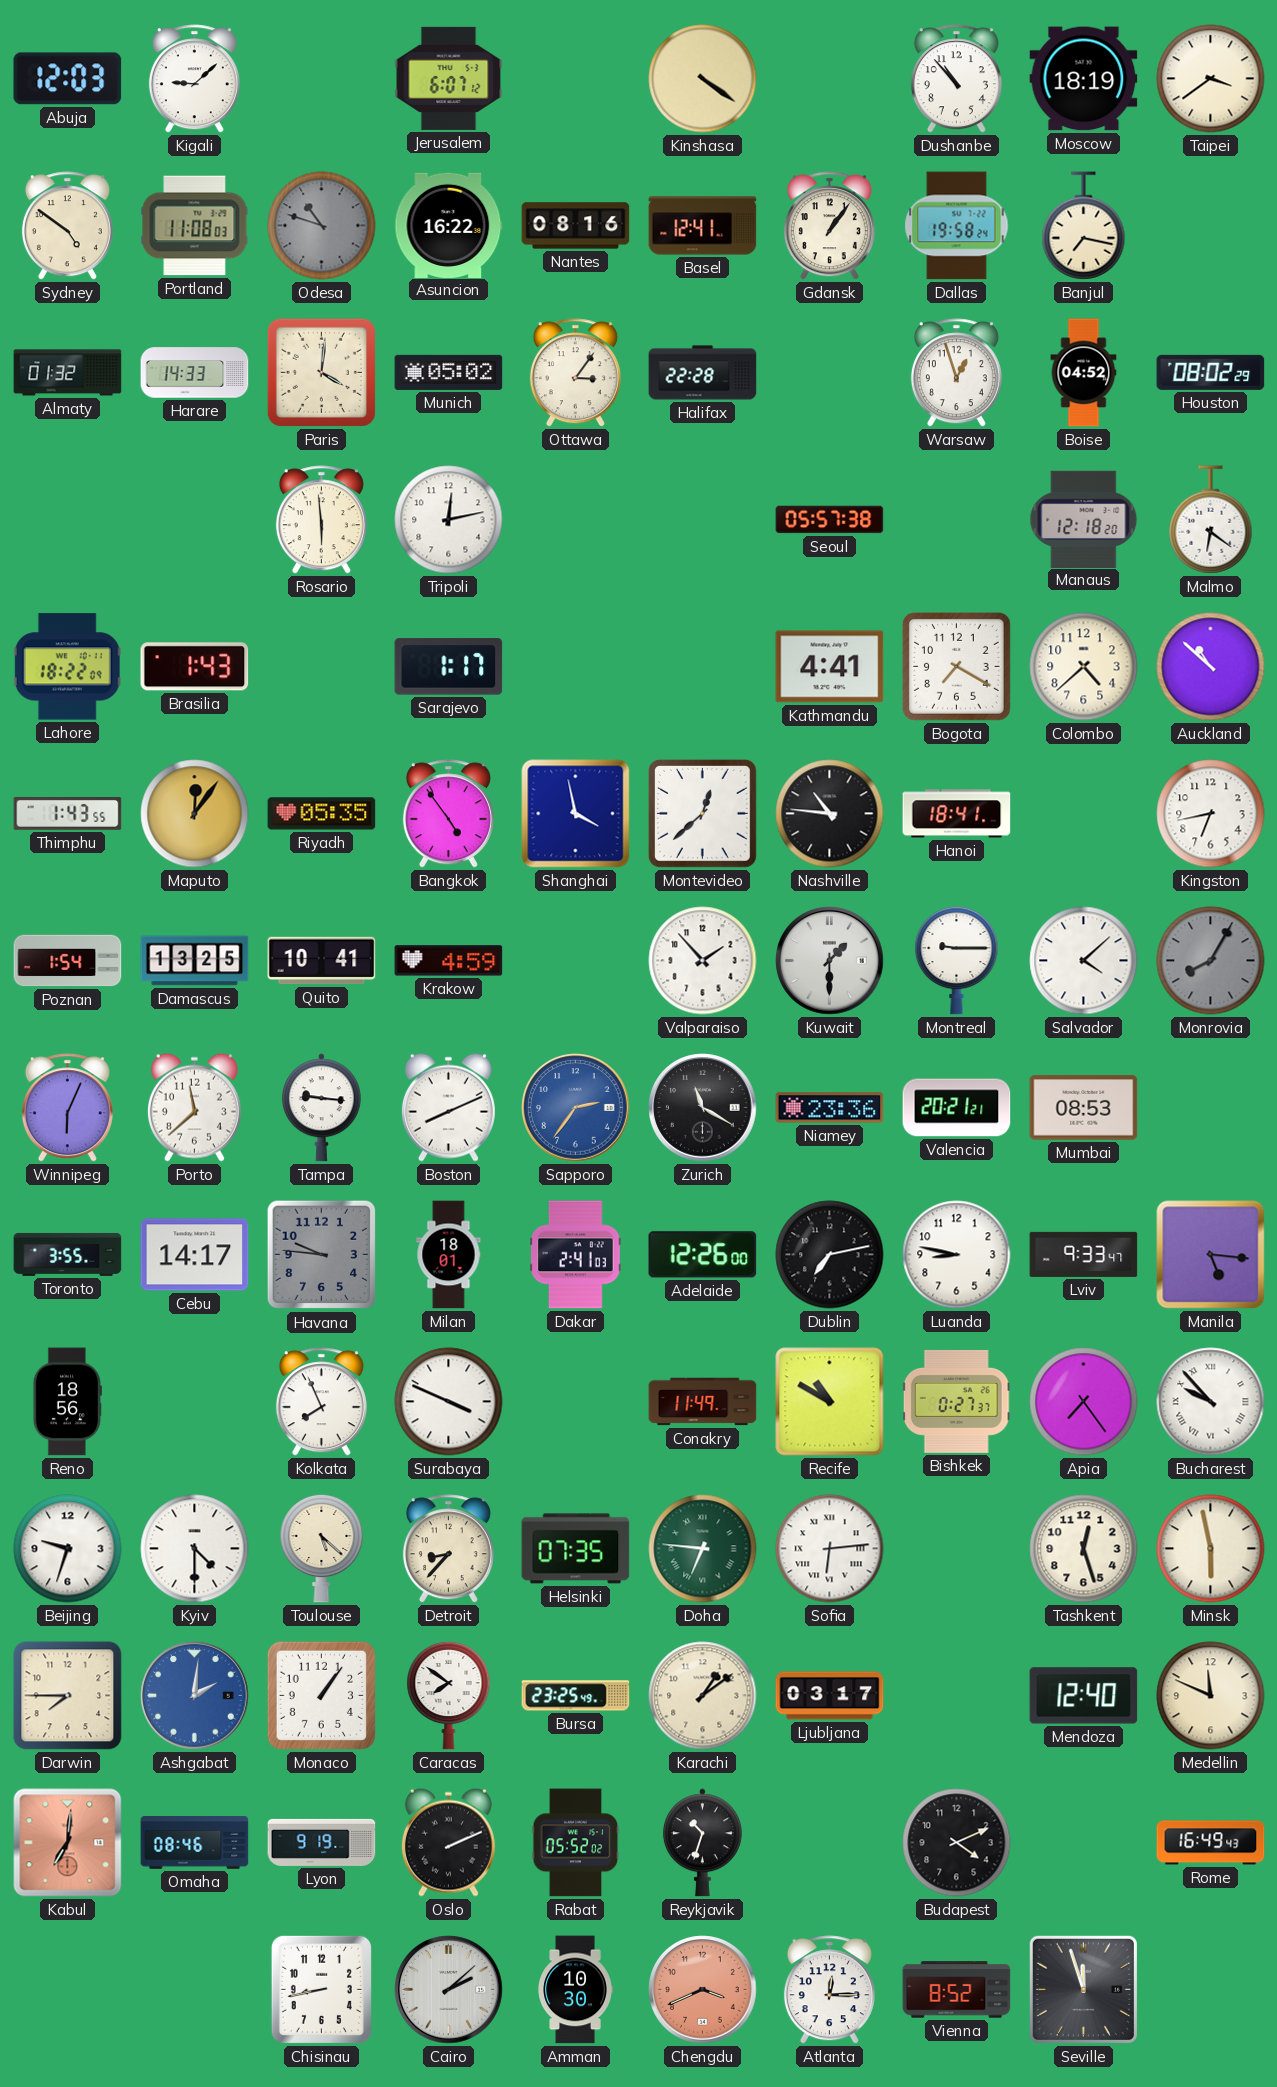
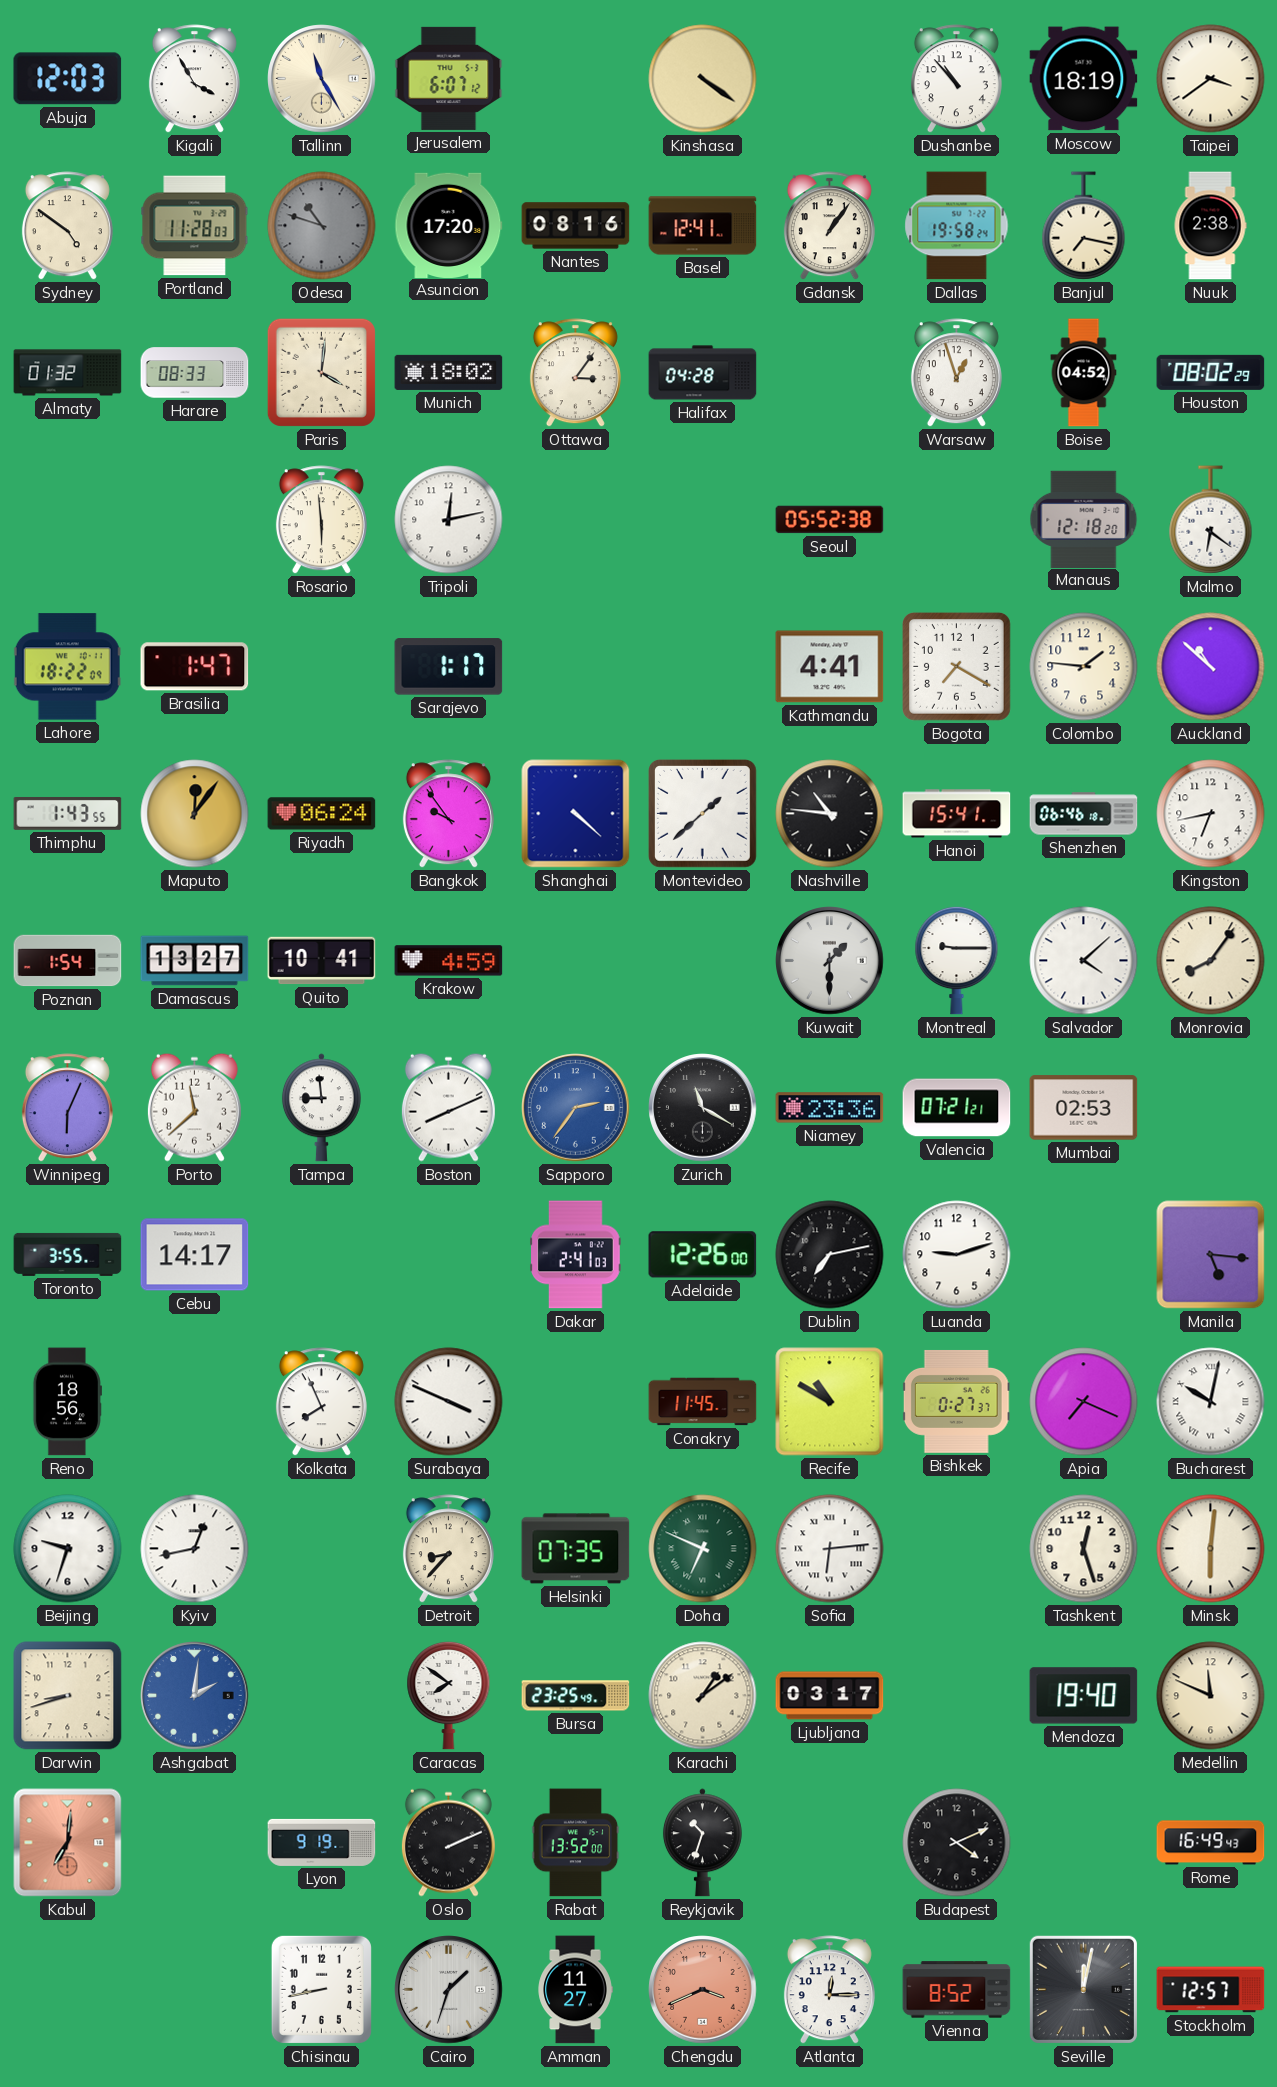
Kigali: 9:08 -> 3:55 (194, 79)
Tallinn: none -> 11:25 (322, 79)
Portland: 11:08 -> 11:28 (195, 226)
Asuncion: 16:22 -> 17:20 (449, 225)
Nuuk: none -> 2:38 (1210, 226)
Harare: 14:33 -> 08:33 (195, 373)
Munich: 05:02 -> 18:02 (449, 372)
Halifax: 22:28 -> 04:28 (703, 373)
Seoul: 05:57 -> 05:52 (830, 520)
Brasilia: 1:43 -> 1:47 (195, 667)
Colombo: 4:38 -> 1:46 (1084, 667)
Riyadh: 05:35 -> 06:24 (322, 814)
Bangkok: 4:54 -> 9:54 (448, 814)
Shanghai: 3:58 -> 4:22 (576, 814)
Montevideo: 12:38 -> 1:38 (702, 813)
Hanoi: 18:41 -> 15:41 (957, 814)
Shenzhen: none -> 06:46 (1084, 814)
Damascus: 13:25 -> 13:27 (195, 961)
Valparaiso: 1:53 -> none (703, 961)
Monrovia: 8:05 -> 8:06 (1211, 961)
Monrovia dial: grey -> cream (1211, 961)
Tampa: 9:16 -> 8:59 (321, 1108)
Valencia: 20:21 -> 07:21 (957, 1108)
Mumbai: 08:53 -> 02:53 (1084, 1108)
Havana: 9:46 -> none (322, 1255)
Milan: 18:01 -> none (449, 1255)
Luanda: 8:47 -> 9:12 (957, 1255)
Lviv: 9:33 -> none (1084, 1254)
Conakry: 11:49 -> 11:45 (703, 1402)
Apia: 7:24 -> 7:19 (1084, 1402)
Bucharest: 9:53 -> 10:02 (1211, 1402)
Kyiv: 4:30 -> 12:43 (195, 1549)
Toulouse: 5:22 -> none (322, 1548)
Doha: 6:46 -> 6:49 (703, 1549)
Minsk: 5:58 -> 6:01 (1211, 1549)
Darwin: 7:45 -> 8:42 (68, 1696)
Monaco: 1:06 -> none (321, 1695)
Mendoza: 12:40 -> 19:40 (1084, 1696)
Omaha: 08:46 -> none (195, 1843)
Rabat: 05:52 -> 13:52 (576, 1843)
Cairo: 2:08 -> 1:33 (449, 1990)
Amman: 10:30 -> 11:27 (575, 1990)
Seville: 11:57 -> 12:02 (1083, 1989)
Stockholm: none -> 12:57 (1211, 1990)
